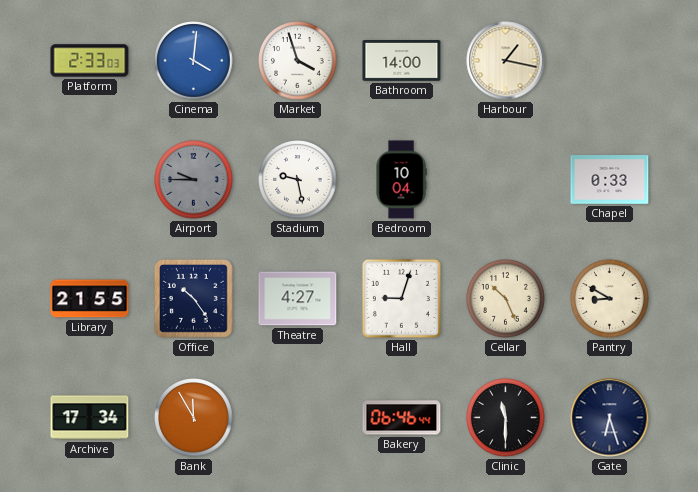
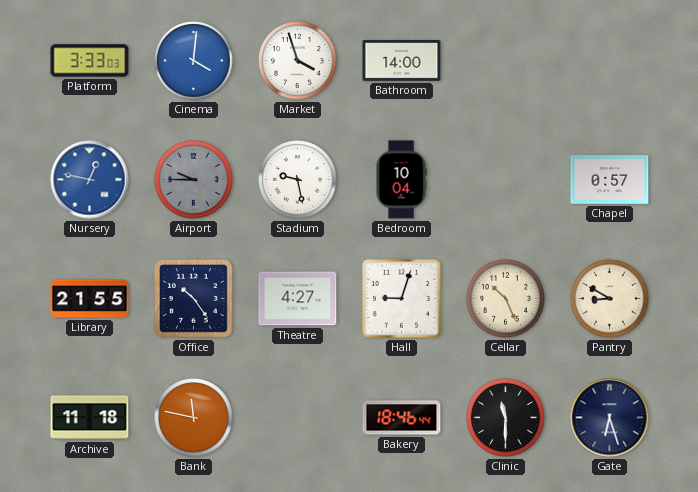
Platform: 2:33 -> 3:33 (90, 61)
Harbour: 1:17 -> none (506, 61)
Nursery: none -> 12:47 (90, 180)
Chapel: 0:33 -> 0:57 (610, 180)
Archive: 17:34 -> 11:18 (90, 418)
Bank: 11:55 -> 11:47 (194, 418)
Bakery: 06:46 -> 18:46 (402, 418)
